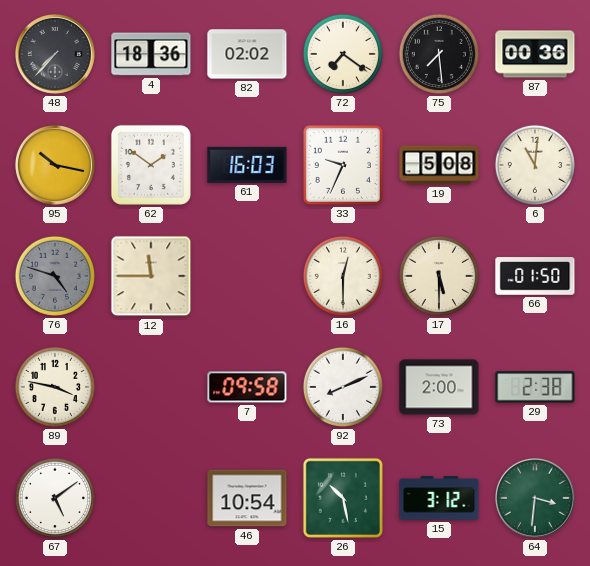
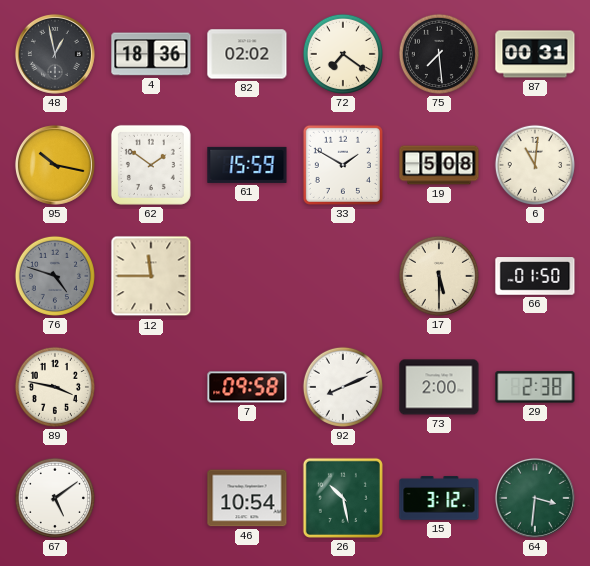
48: 7:37 -> 12:58 (55, 54)
87: 00:36 -> 00:31 (535, 54)
61: 16:03 -> 15:59 (247, 165)
33: 9:34 -> 1:50 (343, 165)
16: 12:30 -> none (343, 276)
